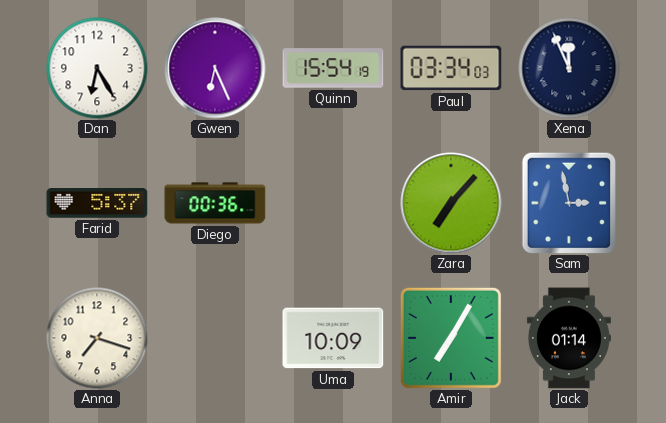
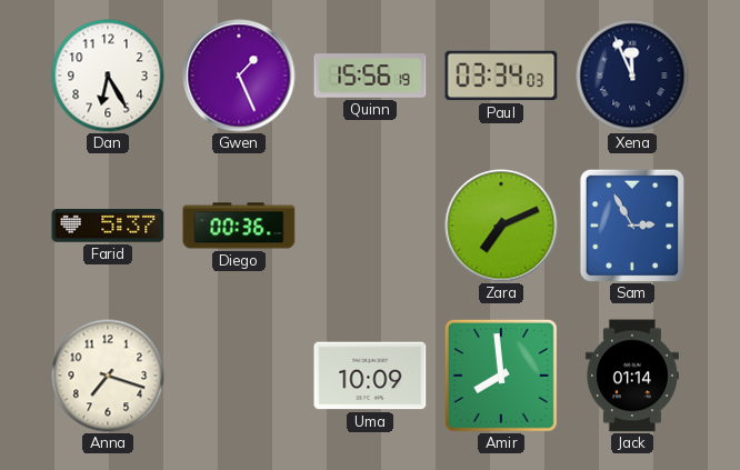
Gwen: 6:26 -> 1:26 (239, 76)
Quinn: 15:54 -> 15:56 (370, 76)
Zara: 7:07 -> 7:11 (501, 226)
Sam: 2:58 -> 2:55 (632, 226)
Amir: 7:05 -> 7:59 (501, 376)
